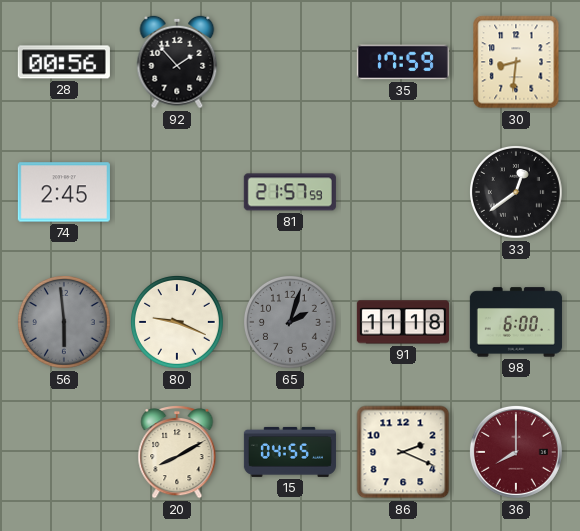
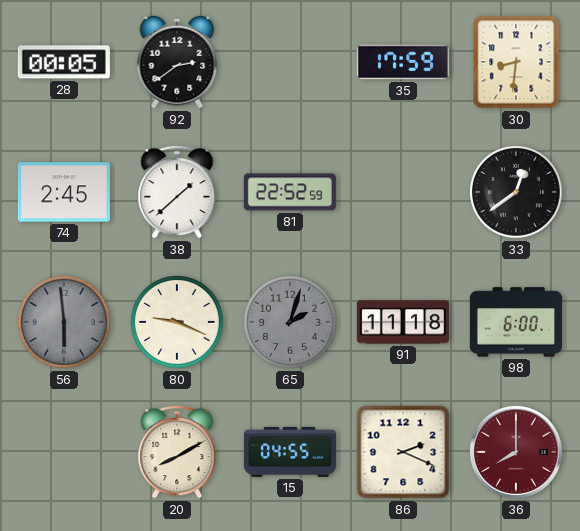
28: 00:56 -> 00:05 (64, 62)
92: 1:53 -> 2:39 (177, 62)
38: none -> 1:38 (177, 192)
81: 21:57 -> 22:52 (290, 192)
